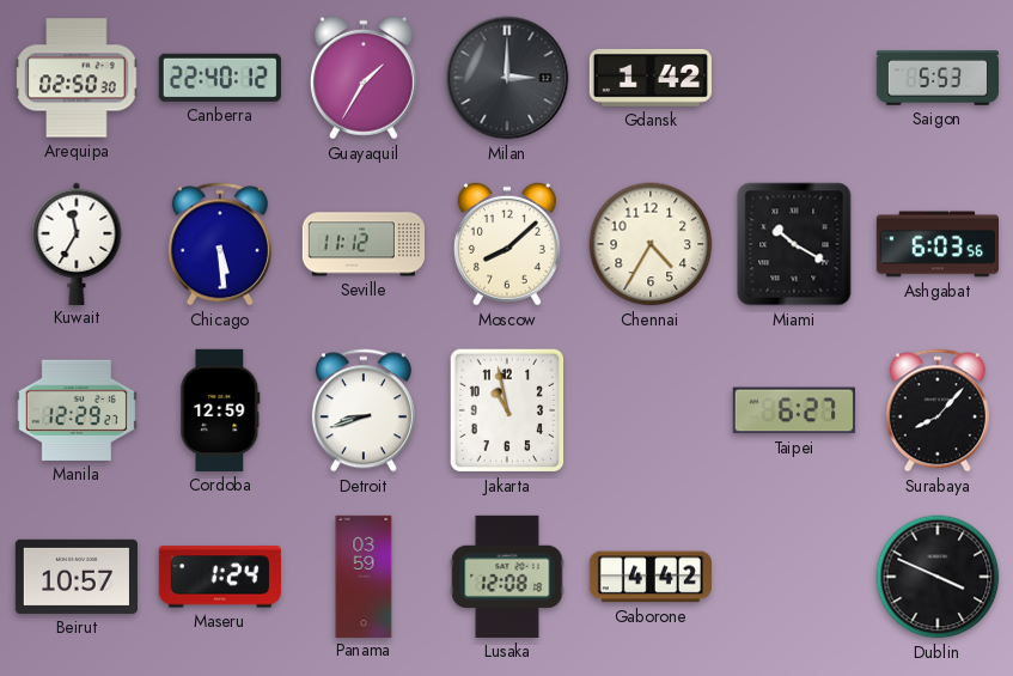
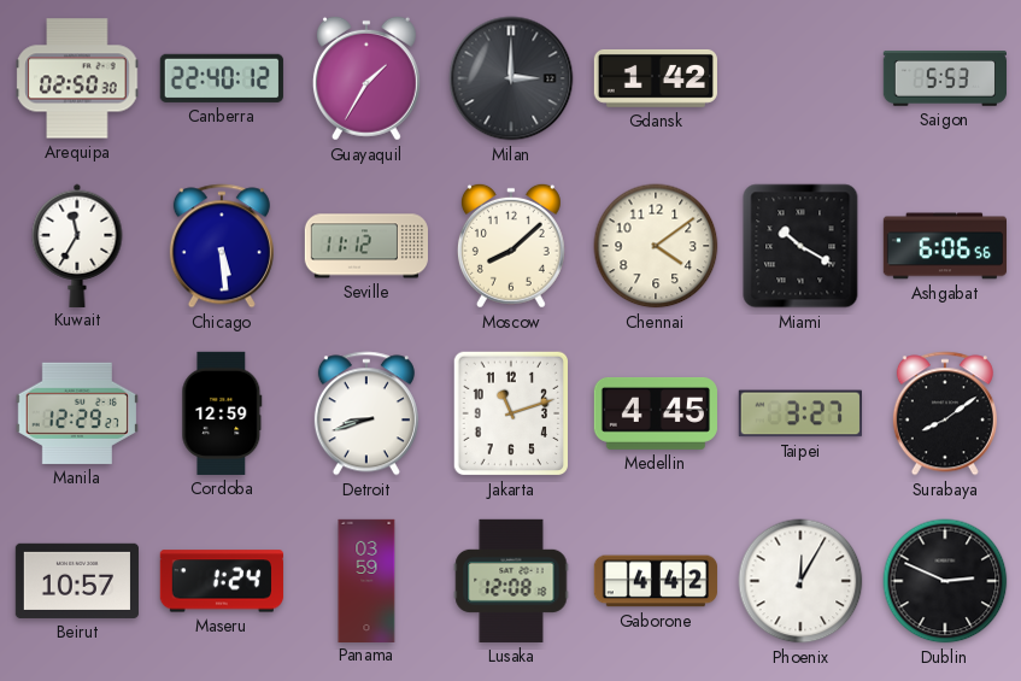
Chennai: 4:35 -> 4:09 (656, 246)
Ashgabat: 6:03 -> 6:06 (944, 246)
Jakarta: 10:58 -> 11:12 (511, 413)
Medellin: none -> 4:45 (656, 413)
Taipei: 6:27 -> 3:27 (800, 413)
Surabaya: 8:07 -> 8:09 (945, 413)
Phoenix: none -> 12:05 (800, 581)
Dublin: 3:49 -> 2:49 (945, 581)
